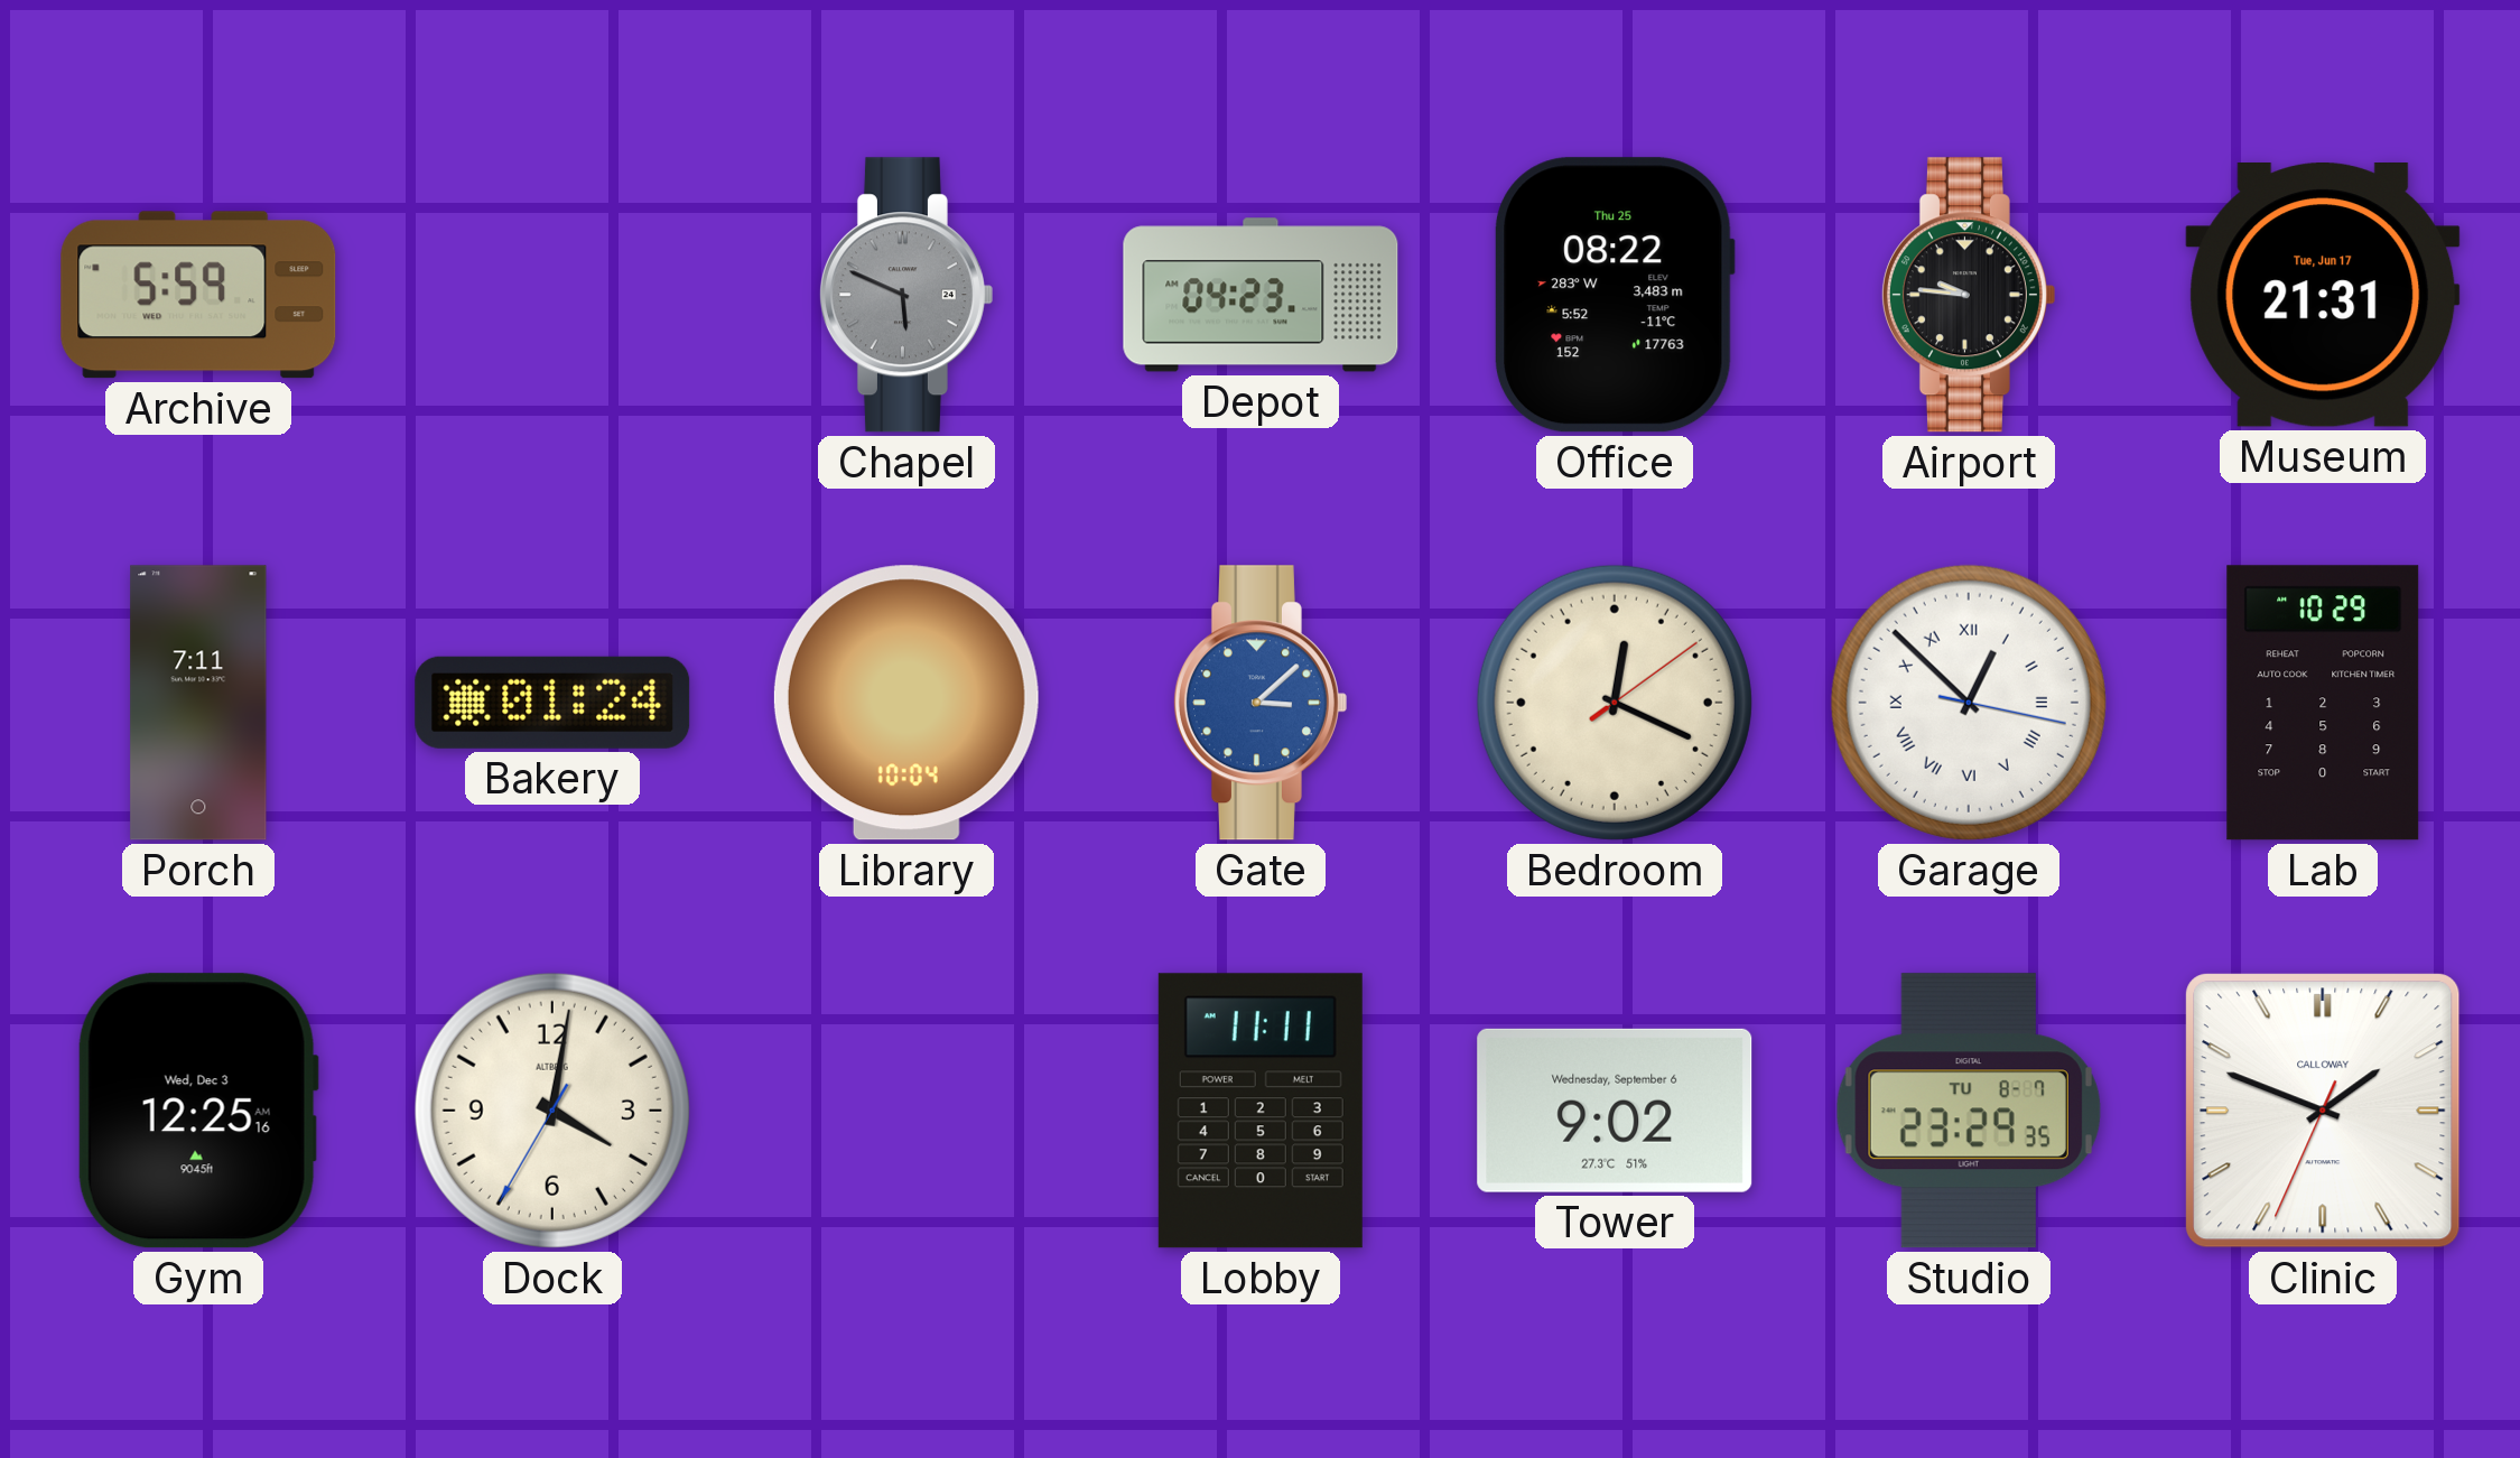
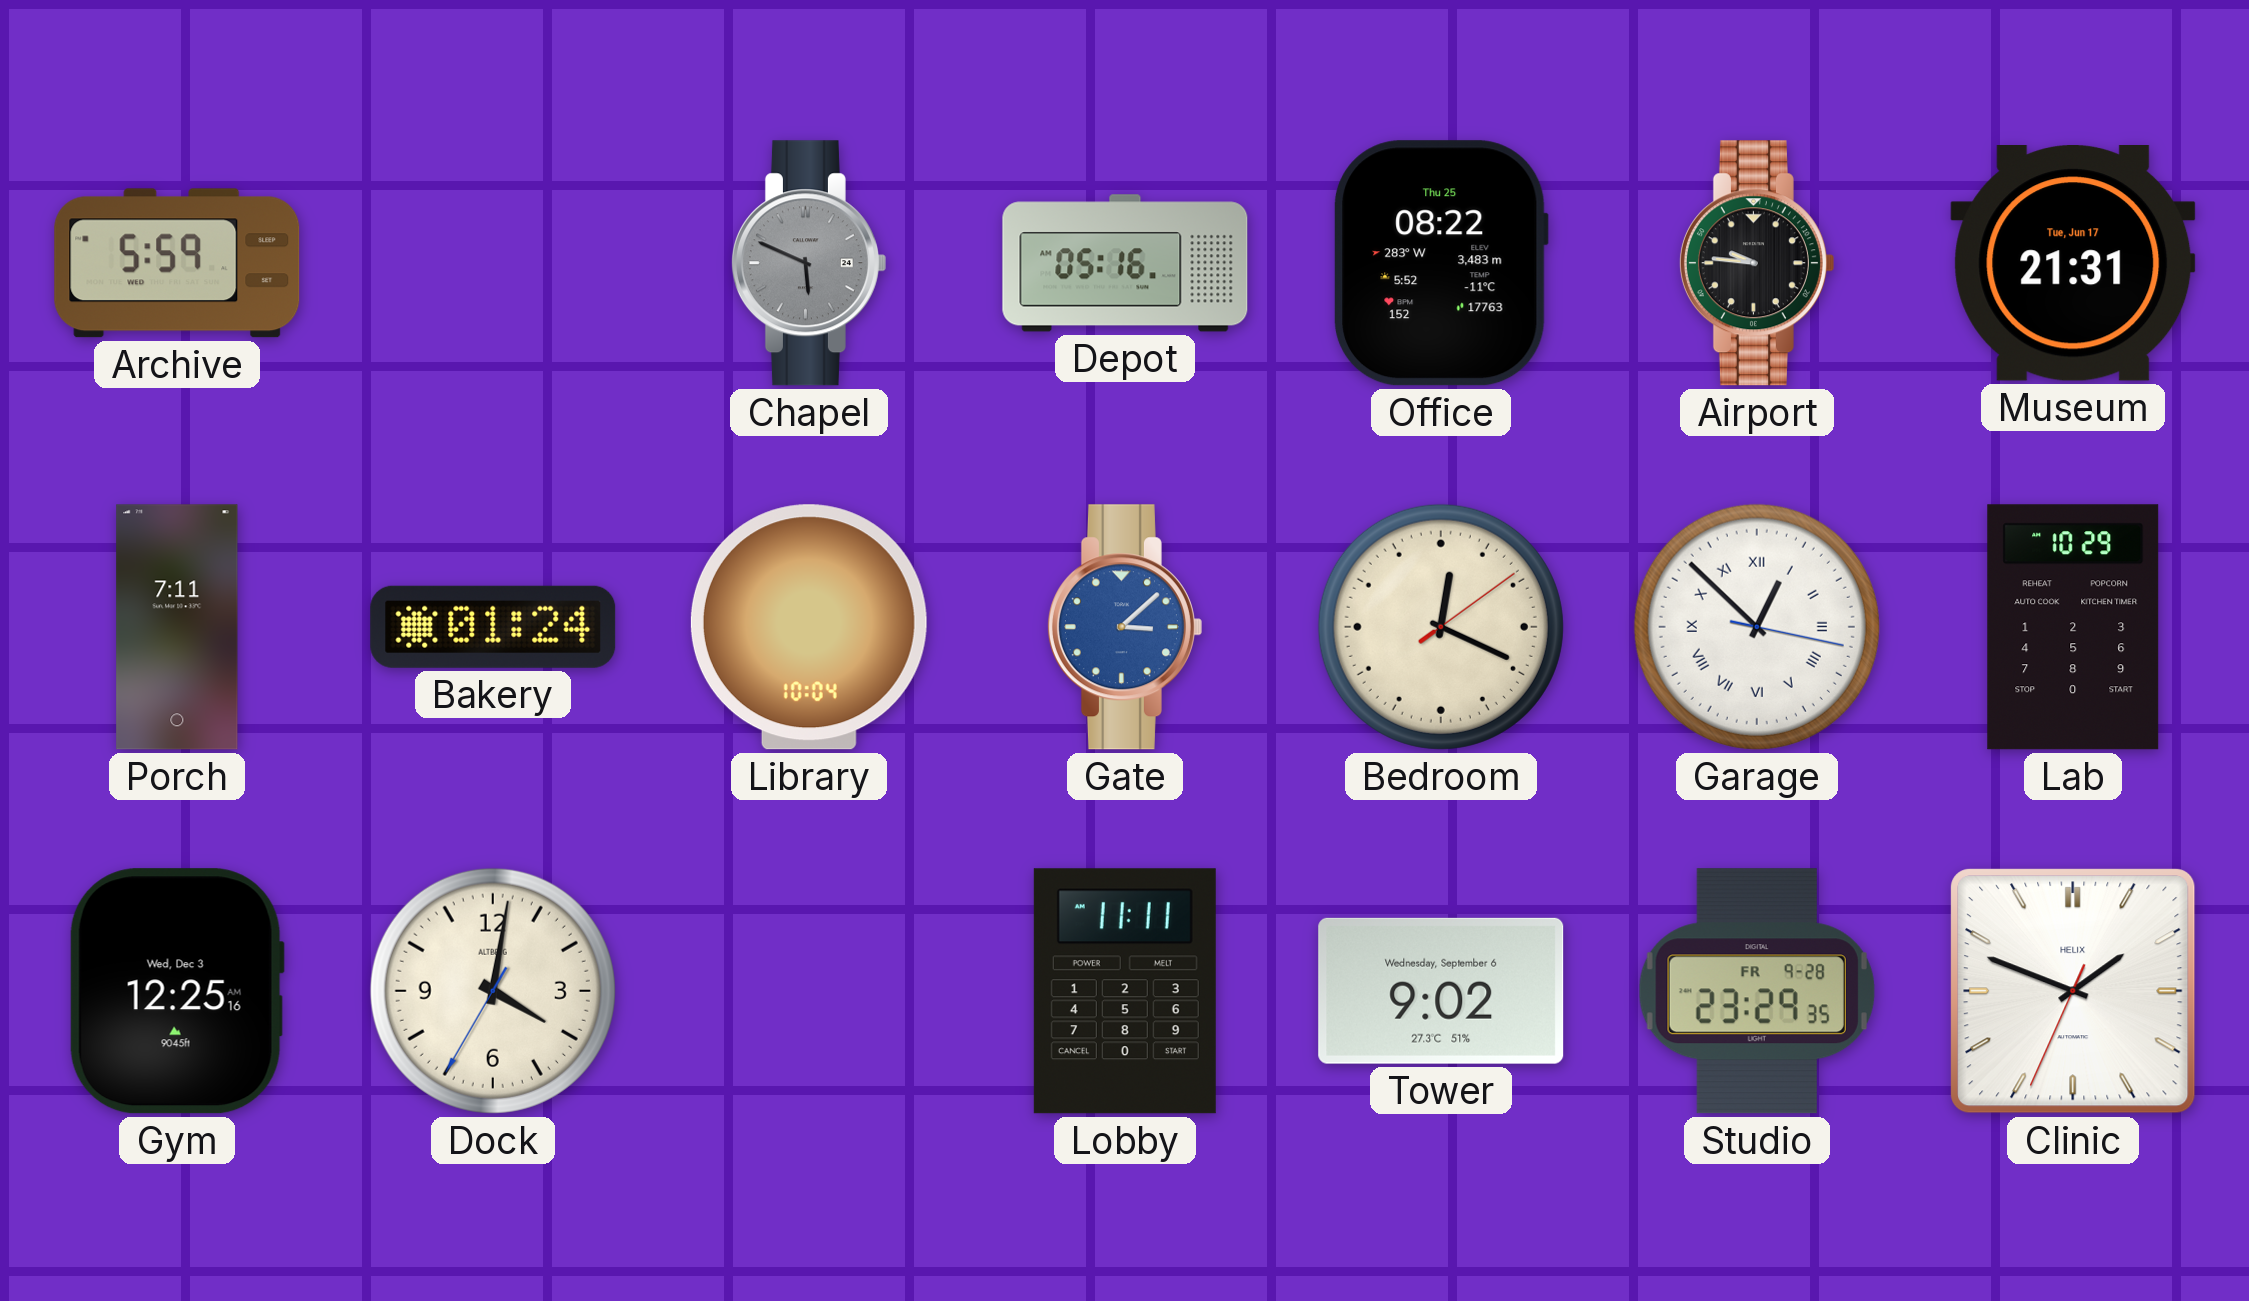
Depot: 04:23 -> 05:16 (1125, 263)
Studio date: TU 8-7 -> FR 9-28 (1757, 991)
Clinic brand: CALLOWAY -> HELIX (2073, 991)
